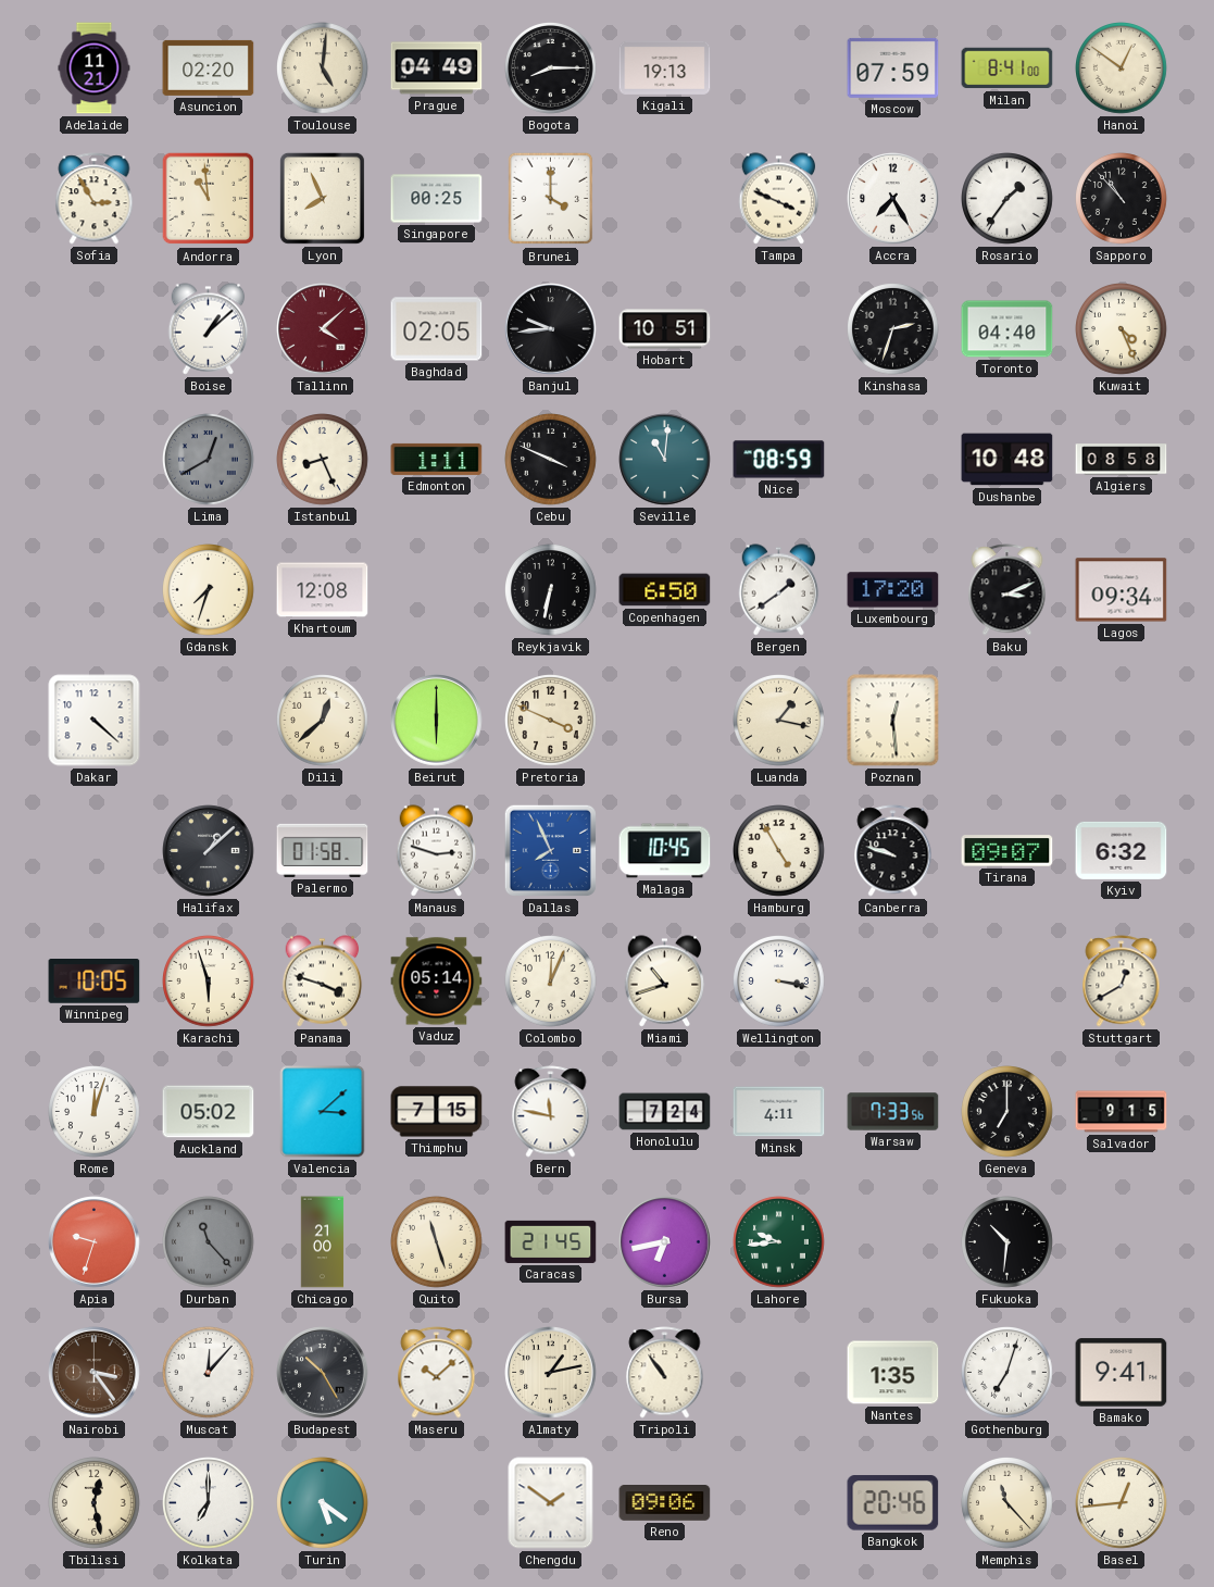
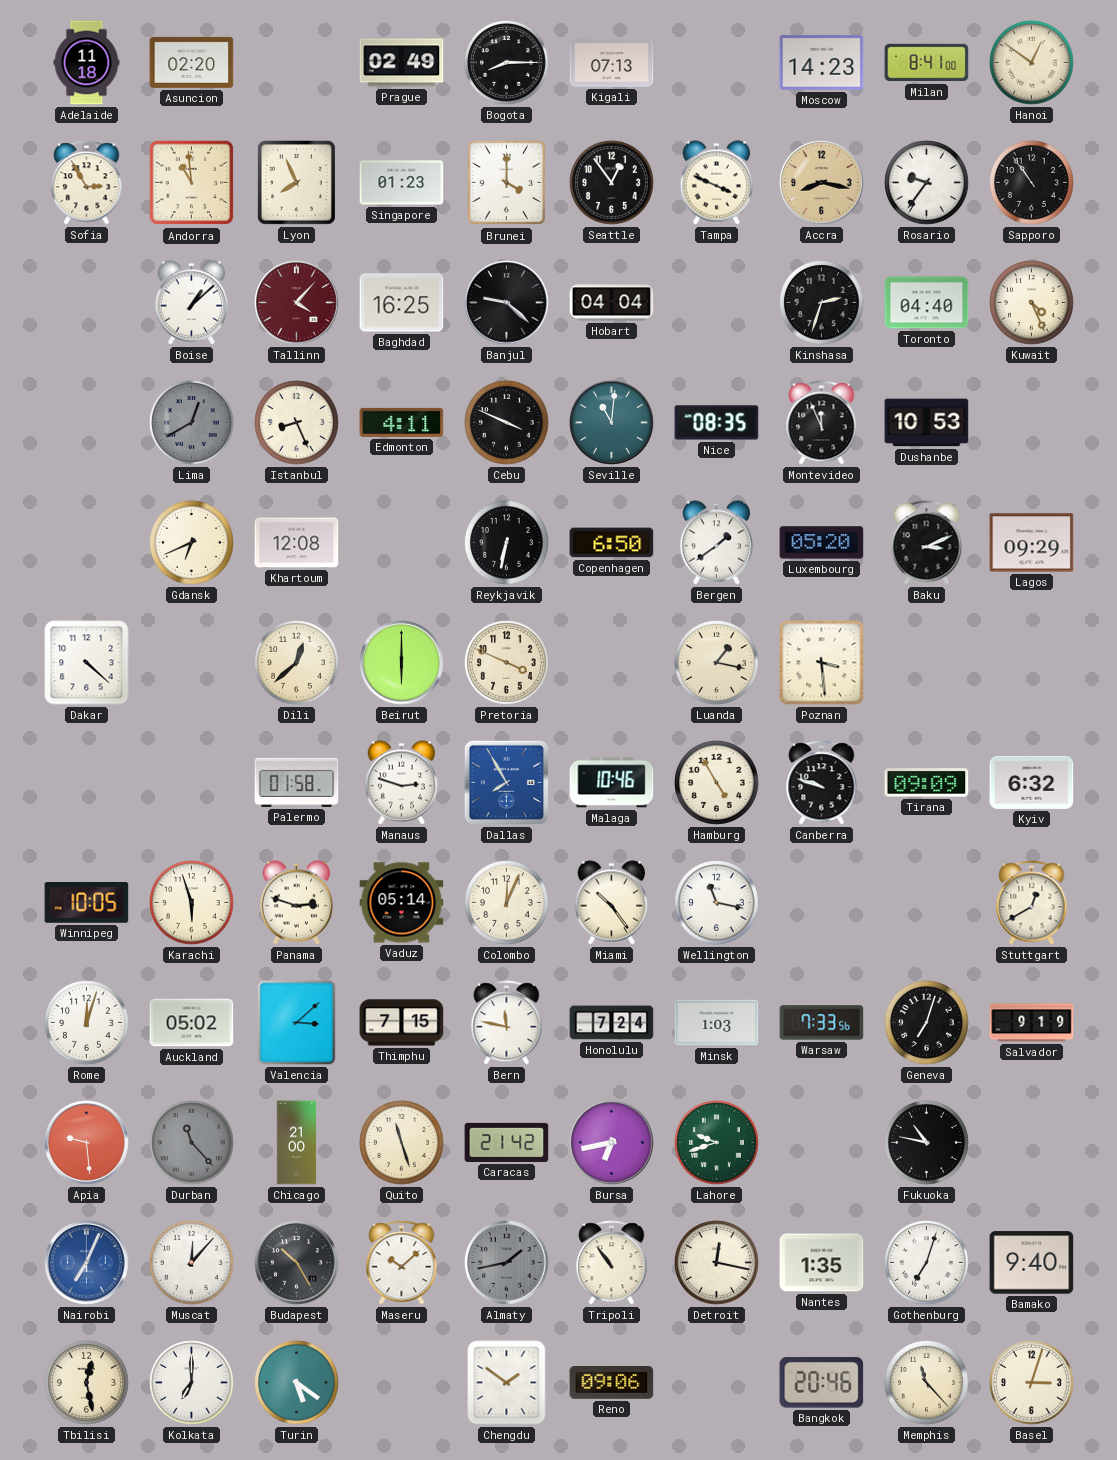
Adelaide: 11:21 -> 11:18 (87, 63)
Toulouse: 5:01 -> none (323, 68)
Prague: 04:49 -> 02:49 (402, 63)
Kigali: 19:13 -> 07:13 (612, 62)
Moscow: 07:59 -> 14:23 (822, 62)
Singapore: 00:25 -> 01:23 (402, 183)
Seattle: none -> 12:54 (612, 183)
Accra: 7:25 -> 8:17 (822, 183)
Accra dial: white -> champagne (822, 183)
Rosario: 1:36 -> 9:36 (927, 183)
Sapporo: 10:53 -> 10:54 (1032, 183)
Tallinn: 4:08 -> 4:07 (297, 303)
Baghdad: 02:05 -> 16:25 (402, 303)
Banjul: 9:44 -> 9:22 (507, 303)
Hobart: 10:51 -> 04:04 (612, 303)
Edmonton: 1:11 -> 4:11 (402, 422)
Nice: 08:59 -> 08:35 (717, 423)
Montevideo: none -> 11:56 (822, 423)
Dushanbe: 10:48 -> 10:53 (927, 423)
Algiers: 08:58 -> none (1122, 460)
Gdansk: 7:33 -> 6:41 (192, 543)
Luxembourg: 17:20 -> 05:20 (822, 543)
Lagos: 09:34 -> 09:29 (1032, 543)
Poznan: 12:29 -> 3:29 (822, 663)
Halifax: 1:08 -> none (209, 851)
Dallas: 7:56 -> 7:55 (506, 782)
Malaga: 10:45 -> 10:46 (612, 783)
Tirana: 09:07 -> 09:09 (927, 783)
Panama: 3:48 -> 2:48 (297, 903)
Miami: 10:42 -> 10:24 (612, 903)
Wellington: 3:17 -> 11:17 (717, 903)
Minsk: 4:11 -> 1:03 (717, 1023)
Geneva: 7:00 -> 7:03 (927, 1023)
Salvador: 9:15 -> 9:19 (1032, 1023)
Apia: 9:33 -> 9:29 (87, 1143)
Caracas: 21:45 -> 21:42 (507, 1142)
Lahore: 9:44 -> 9:42 (717, 1143)
Fukuoka: 10:31 -> 10:47 (927, 1143)
Nairobi: 3:24 -> 7:04 (87, 1263)
Nairobi dial: brown -> blue (87, 1263)
Almaty: 1:13 -> 1:43 (507, 1263)
Almaty dial: cream -> grey (507, 1263)
Detroit: none -> 12:17 (717, 1263)
Bamako: 9:41 -> 9:40 (1032, 1263)
Basel: 12:44 -> 3:03 (1032, 1383)
